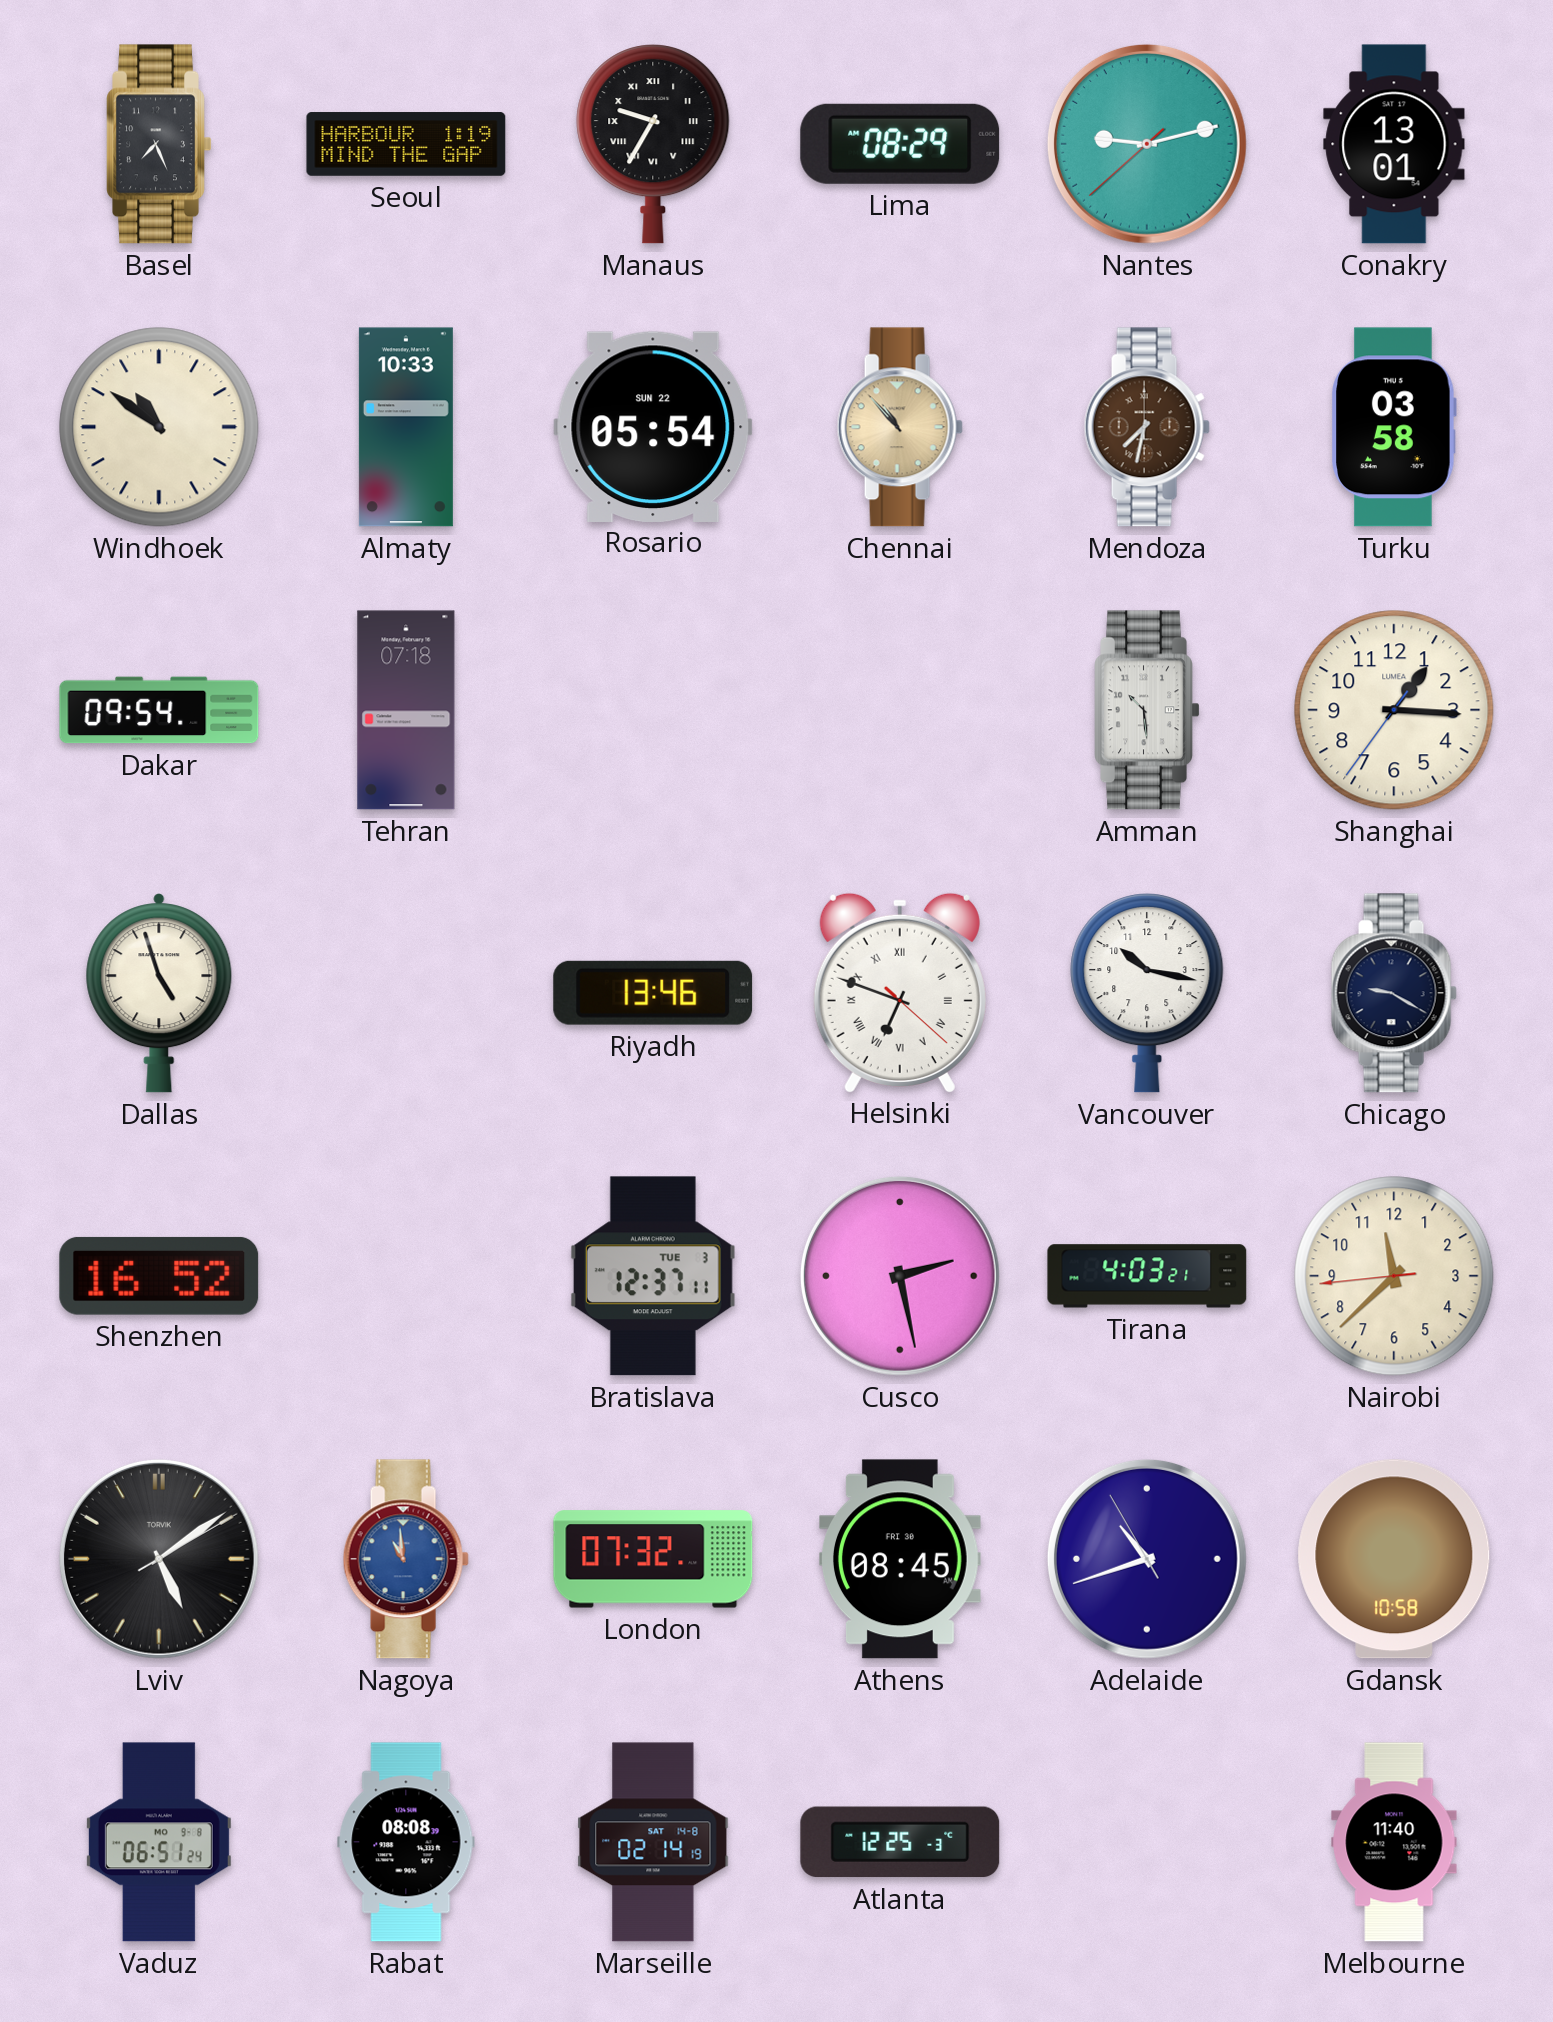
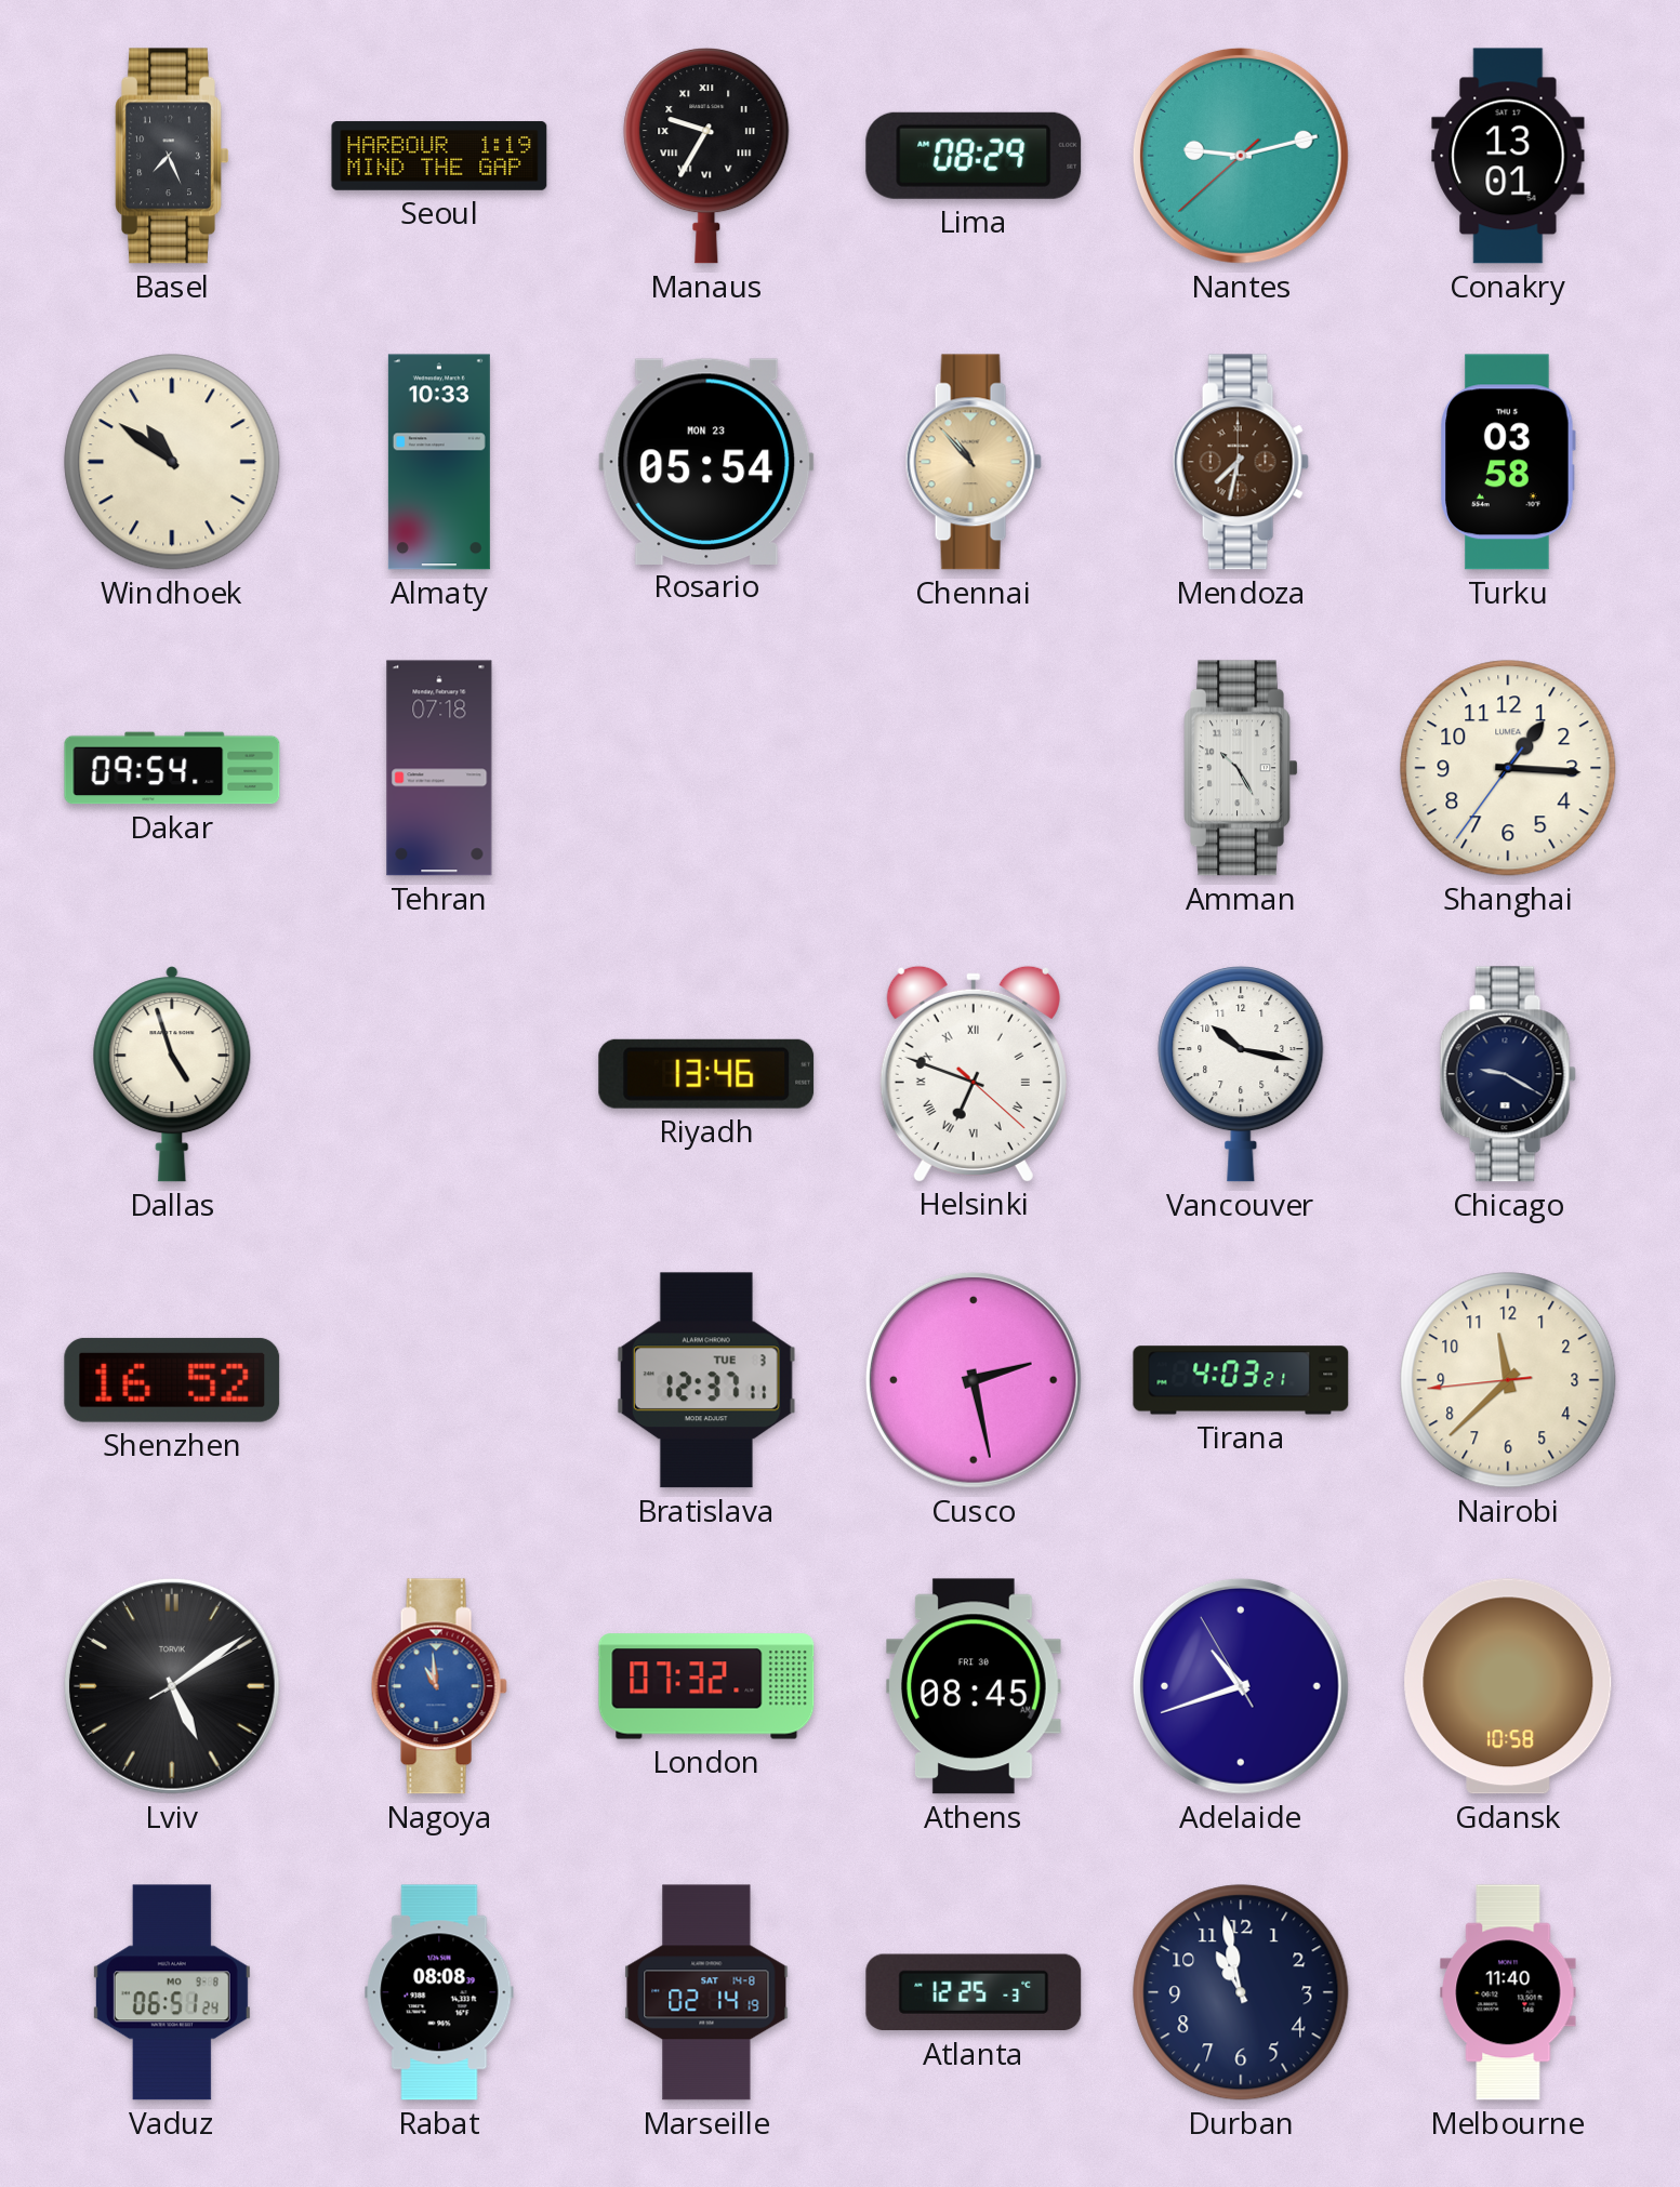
Rosario date: SUN 22 -> MON 23 (706, 461)
Amman: 10:29 -> 10:25 (1241, 768)
Durban: none -> 10:58 (1241, 1992)
